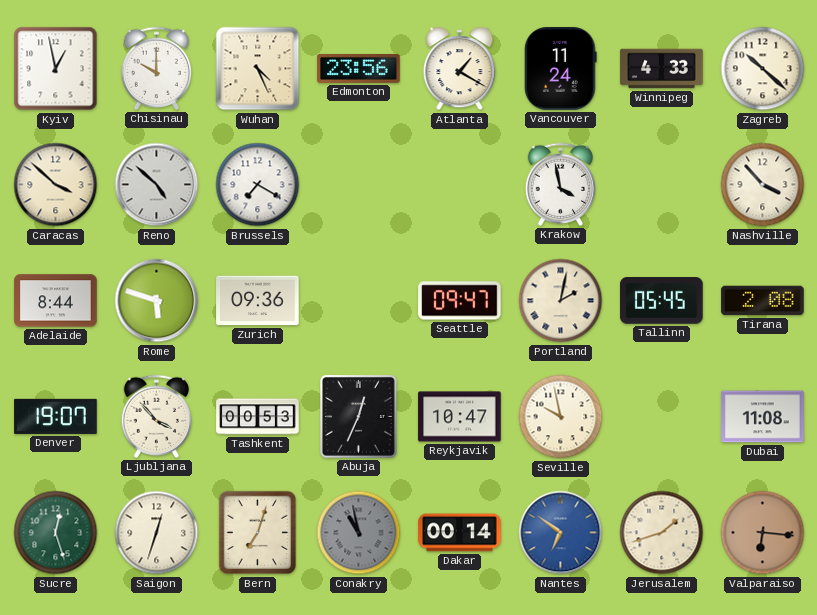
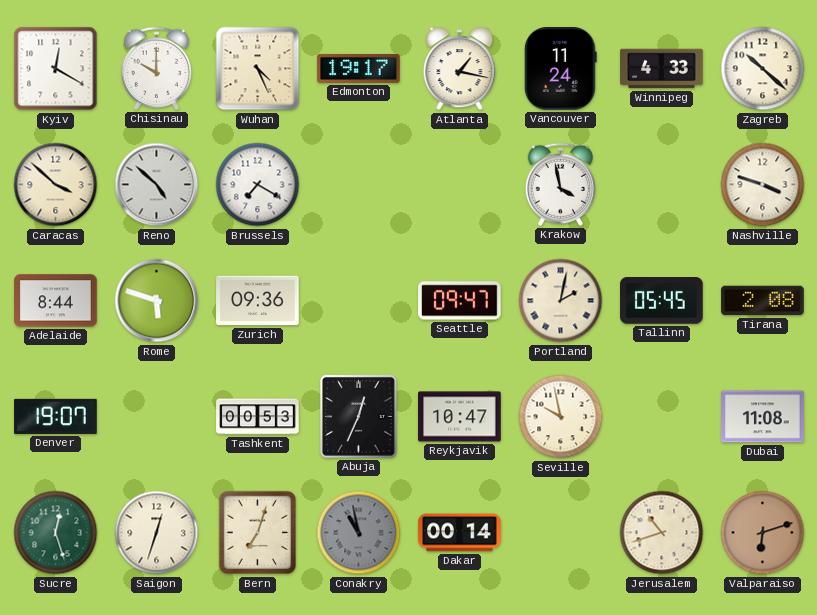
Kyiv: 12:58 -> 12:20 (56, 69)
Edmonton: 23:56 -> 19:17 (359, 68)
Atlanta: 1:20 -> 1:17 (460, 70)
Nashville: 3:53 -> 3:48 (763, 185)
Ljubljana: 3:53 -> none (156, 416)
Nantes: 6:51 -> none (561, 533)
Jerusalem: 1:42 -> 10:42 (662, 533)
Valparaiso: 6:16 -> 6:12 (763, 533)
